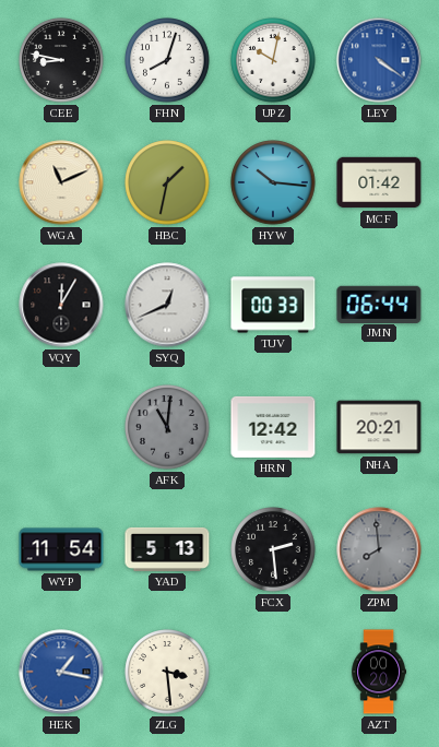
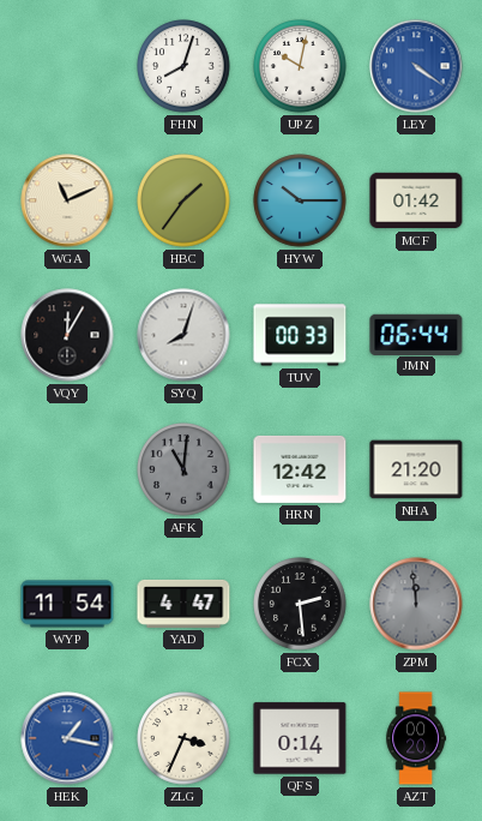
CEE: 8:47 -> none (61, 60)
HBC: 1:32 -> 1:36 (183, 200)
HYW: 10:16 -> 10:15 (300, 200)
SYQ: 12:41 -> 8:03 (183, 335)
NHA: 20:21 -> 21:20 (416, 469)
YAD: 5:13 -> 4:47 (183, 604)
ZPM: 7:59 -> 11:59 (416, 604)
ZLG: 3:29 -> 3:34 (183, 738)
QFS: none -> 0:14 (300, 738)
